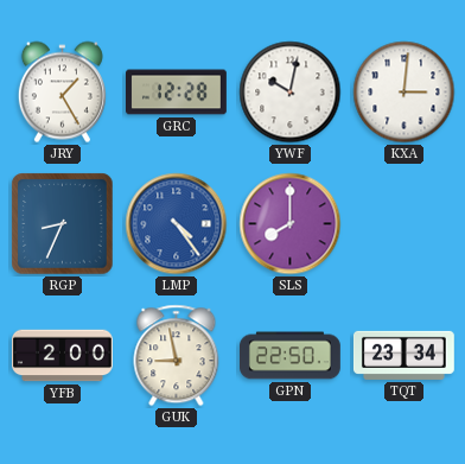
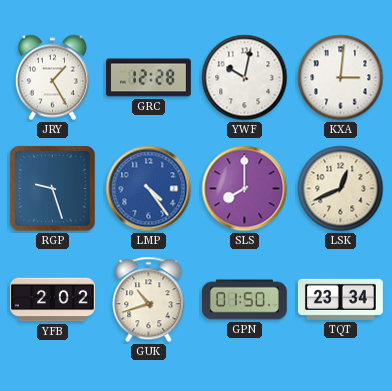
RGP: 8:34 -> 9:27 (53, 189)
LSK: none -> 12:41 (341, 189)
YFB: 2:00 -> 2:02 (53, 300)
GUK: 8:58 -> 10:42 (149, 300)
GPN: 22:50 -> 01:50 (245, 300)
